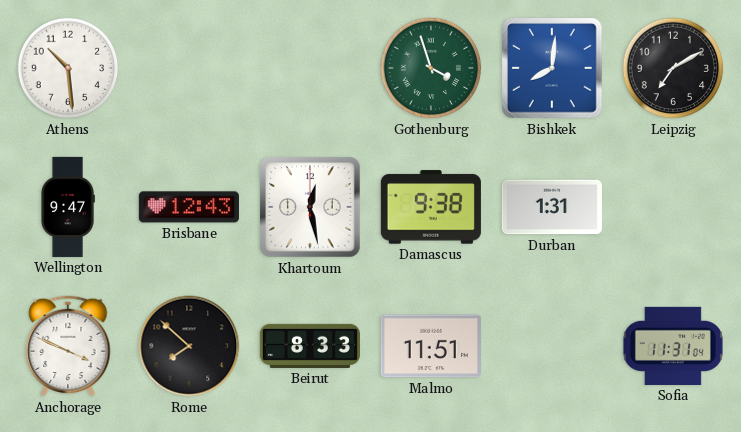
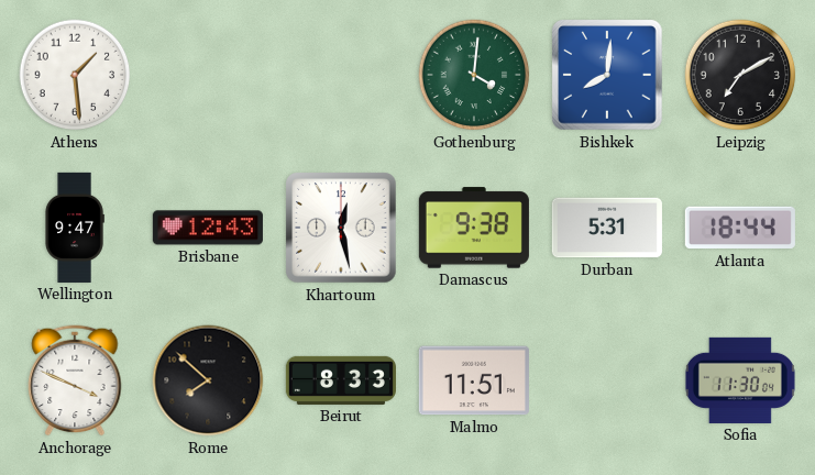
Athens: 10:29 -> 1:29 (75, 75)
Gothenburg: 3:57 -> 4:01 (474, 75)
Durban: 1:31 -> 5:31 (607, 228)
Atlanta: none -> 18:44 (740, 228)
Sofia: 11:31 -> 11:30 (740, 380)
